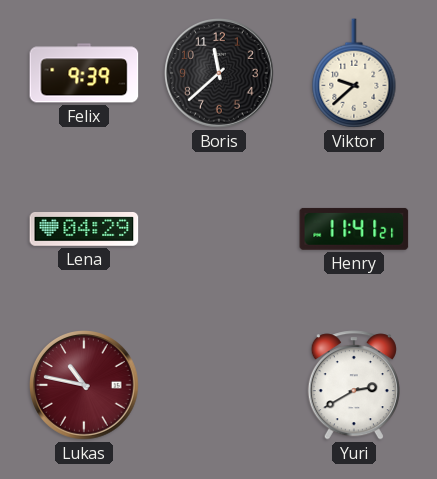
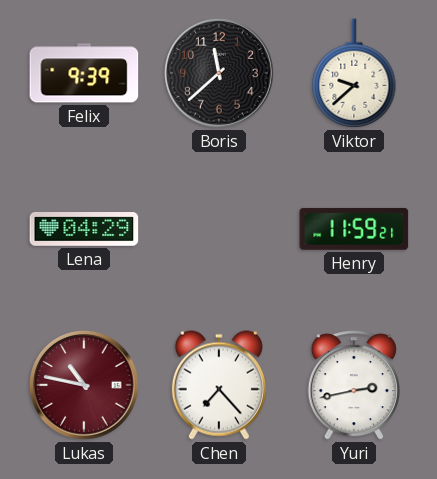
Henry: 11:41 -> 11:59 (354, 229)
Chen: none -> 7:23 (219, 385)
Yuri: 2:40 -> 2:43 (354, 385)
